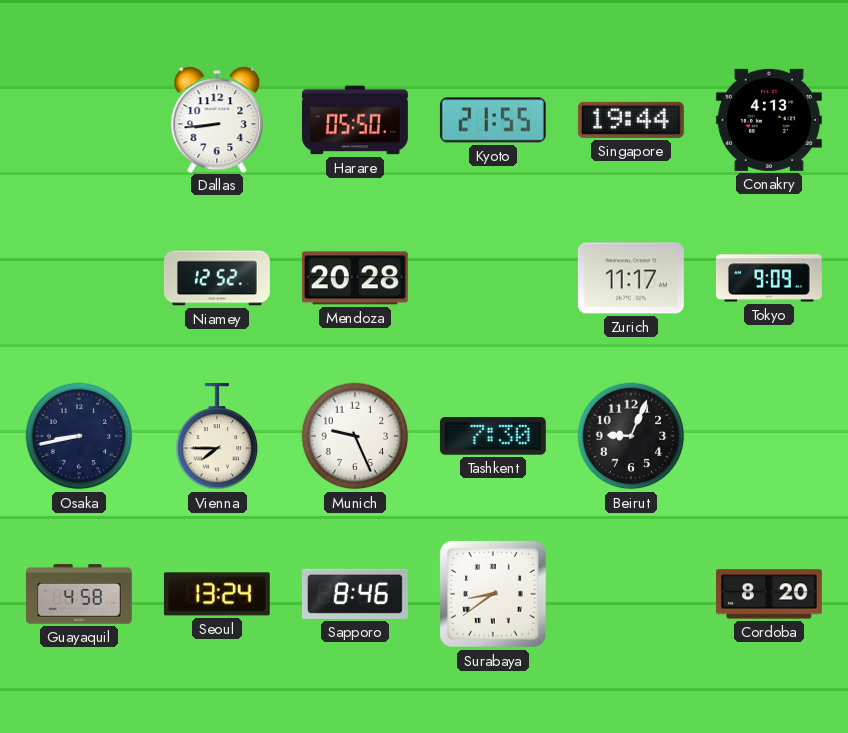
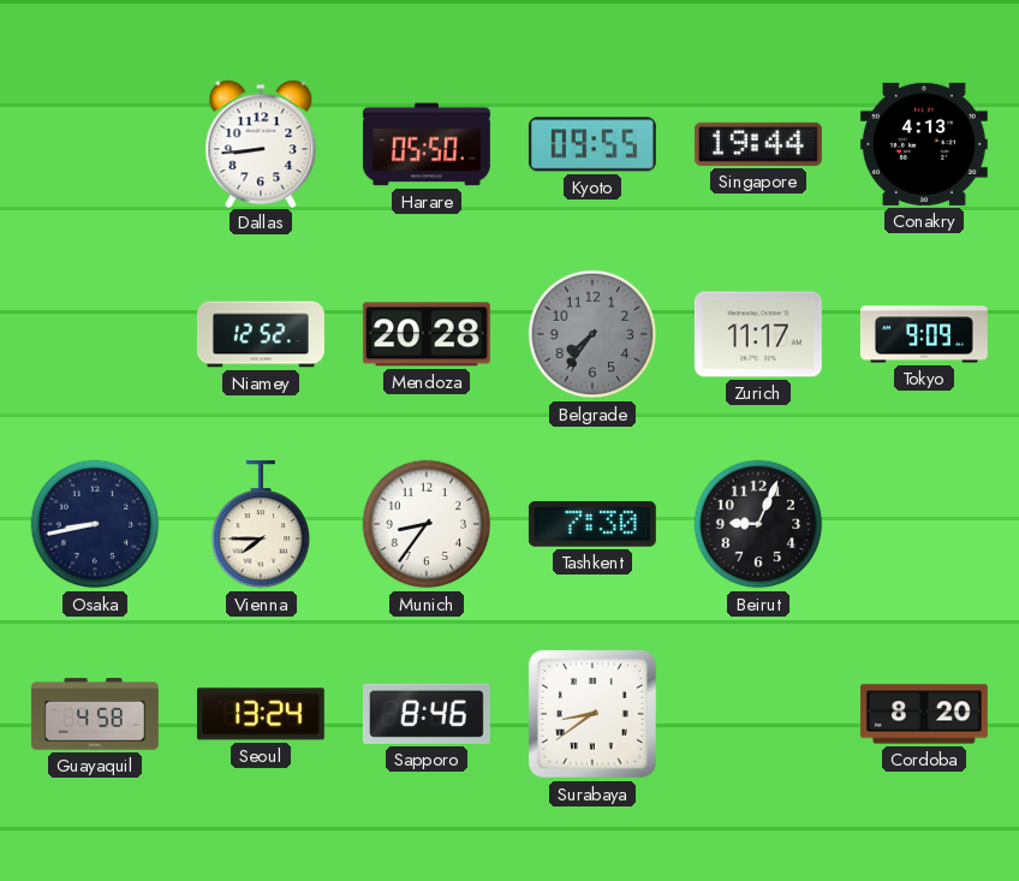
Kyoto: 21:55 -> 09:55 (592, 144)
Belgrade: none -> 7:36 (592, 334)
Munich: 9:26 -> 8:36 (427, 524)
